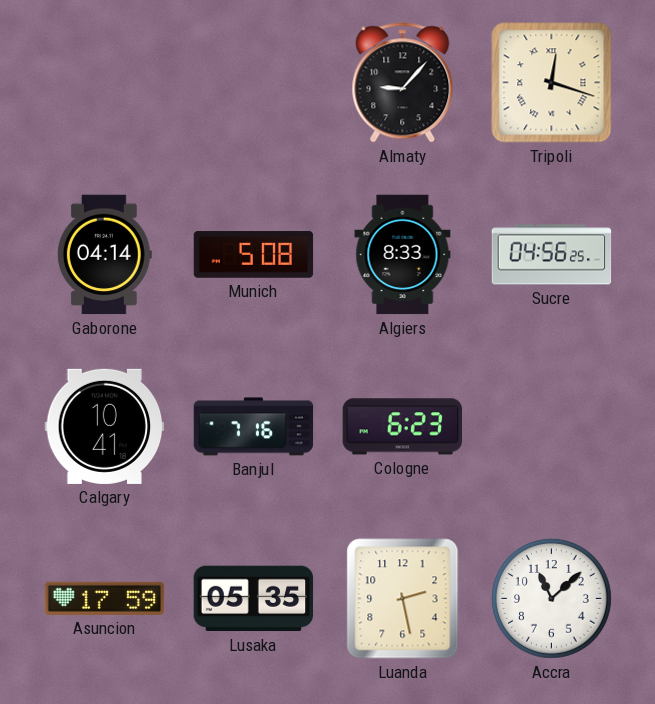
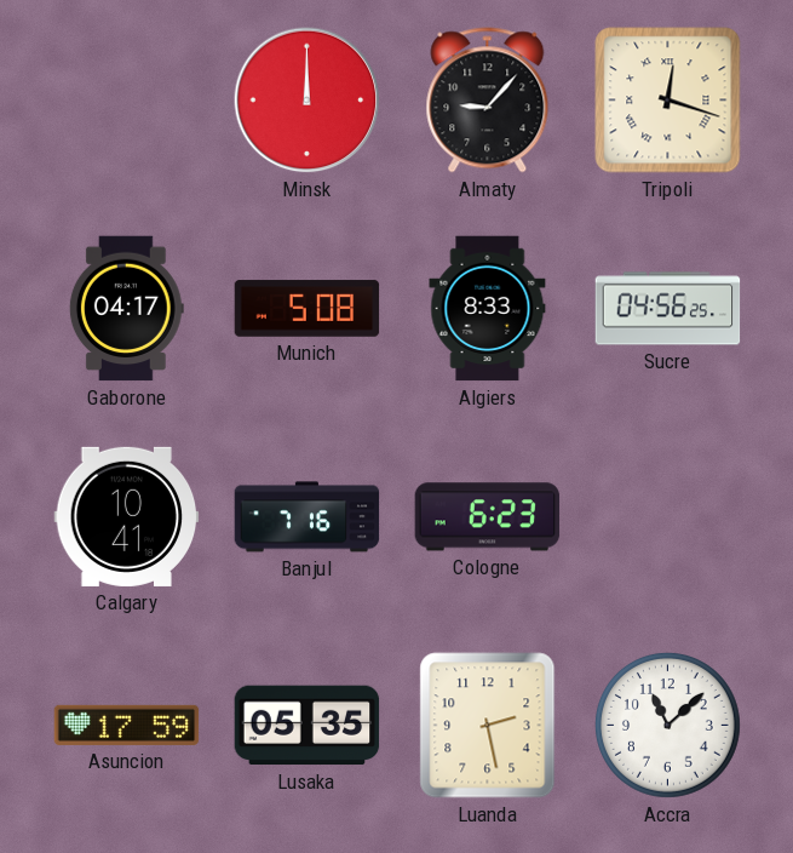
Minsk: none -> 12:00 (308, 101)
Gaborone: 04:14 -> 04:17 (126, 309)
